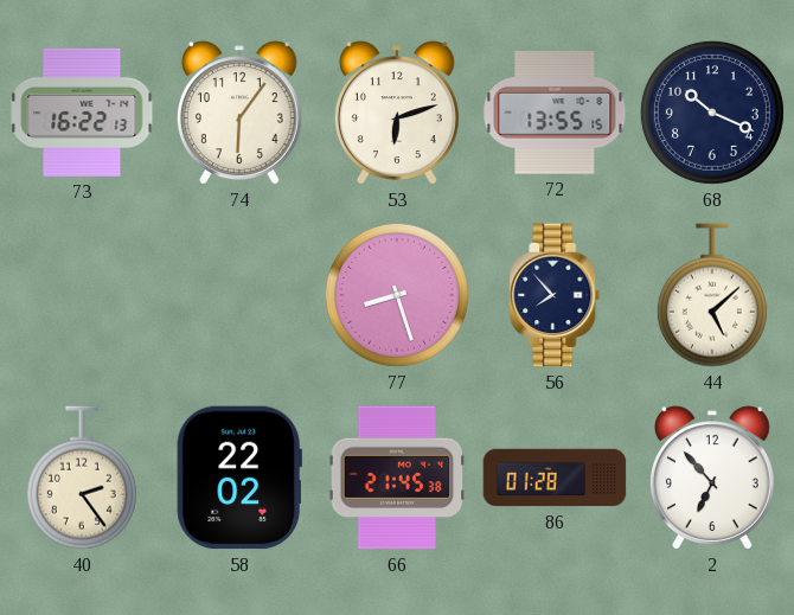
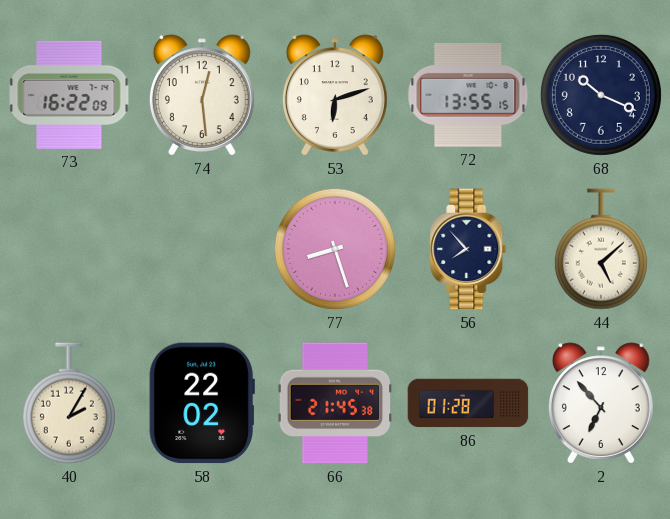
73: 16:22:13 -> 16:22:09 (69, 95)
74: 6:06 -> 12:29 (202, 95)
40: 2:24 -> 2:05 (69, 403)
